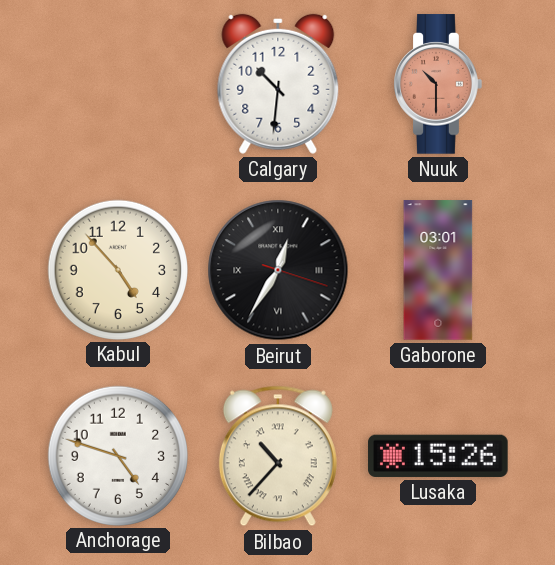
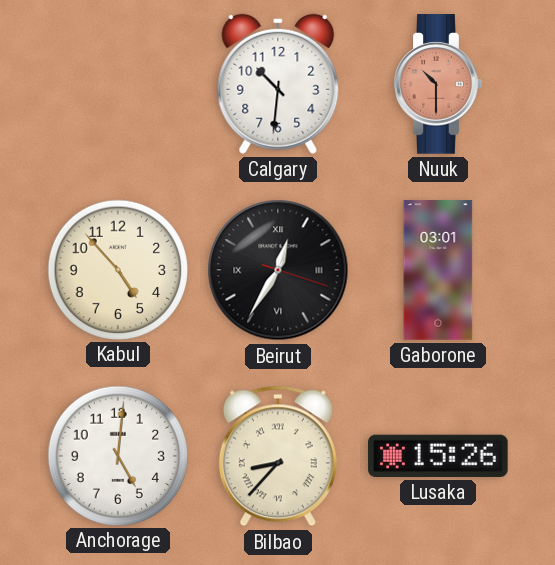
Anchorage: 4:48 -> 5:01 (117, 455)
Bilbao: 10:37 -> 8:37 (278, 456)
